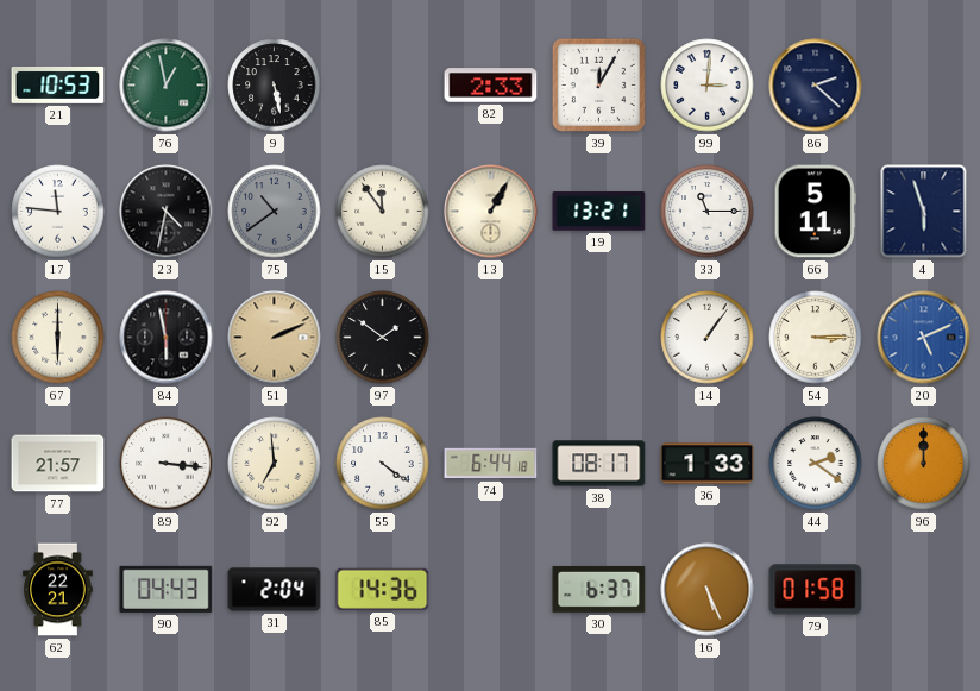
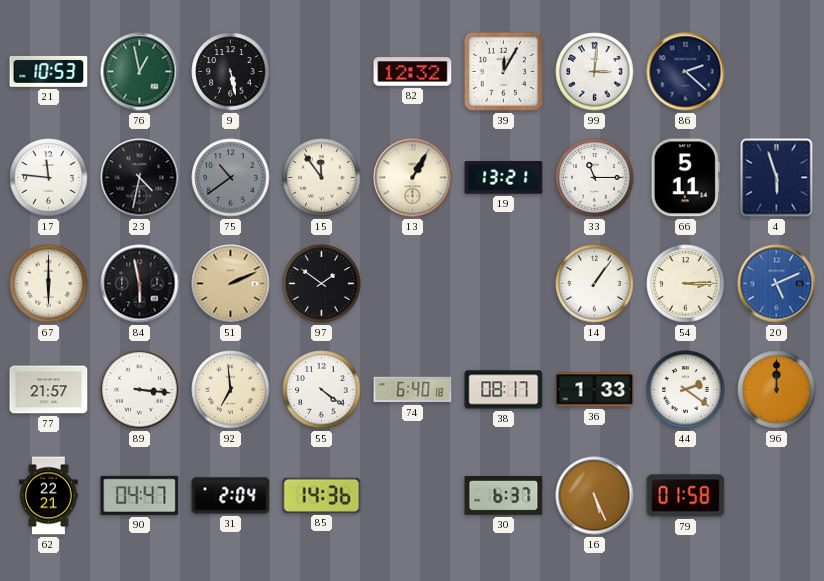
82: 2:33 -> 12:32 (413, 72)
74: 6:44 -> 6:40 (413, 390)
90: 04:43 -> 04:47 (140, 495)
